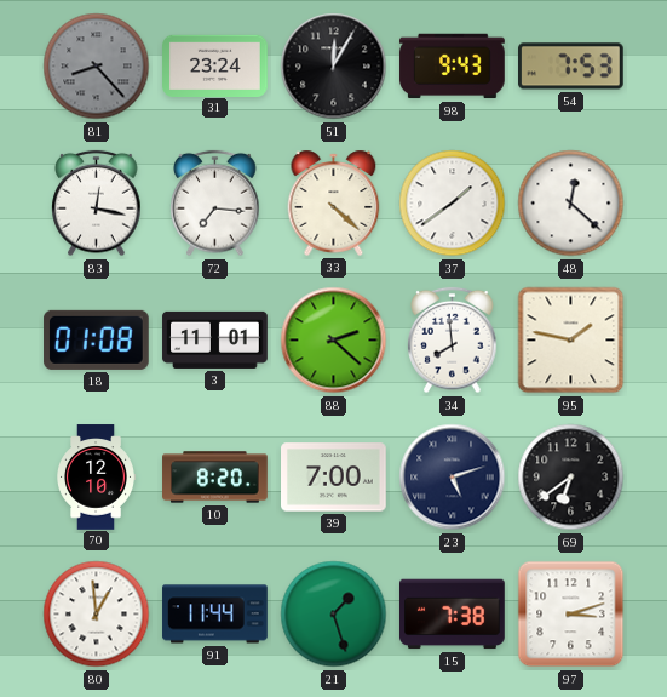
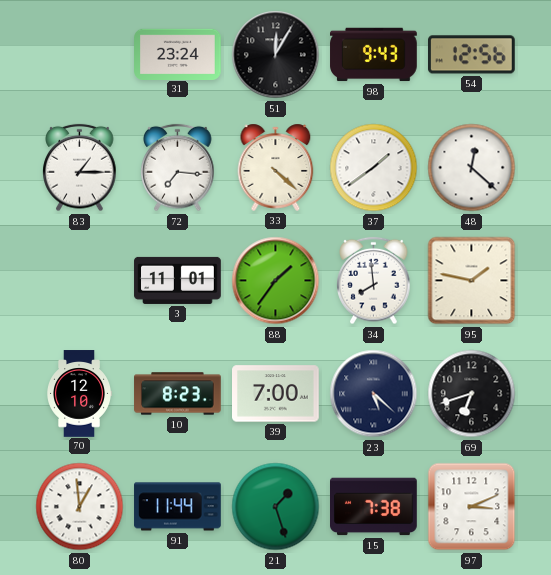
81: 8:23 -> none (97, 67)
54: 7:53 -> 12:56 (472, 55)
83: 12:17 -> 1:15 (80, 168)
18: 01:08 -> none (97, 339)
88: 2:22 -> 1:36 (276, 281)
10: 8:20 -> 8:23 (178, 394)
23: 5:12 -> 5:22 (374, 394)
69: 6:39 -> 6:42 (472, 394)
97: 3:12 -> 3:11 (472, 507)
